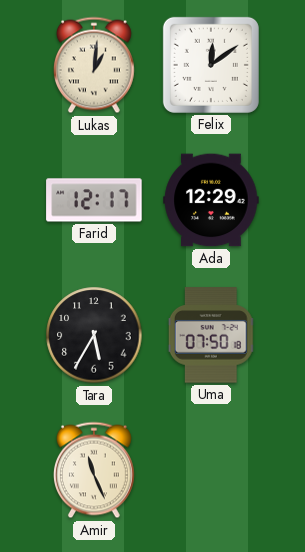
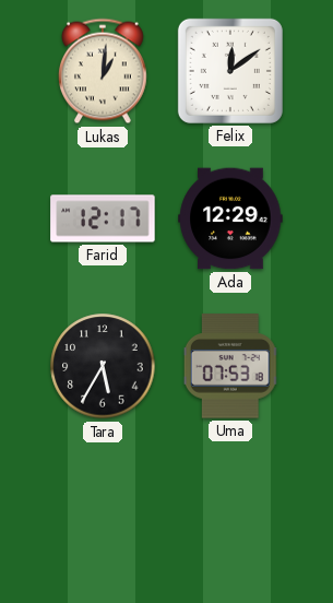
Uma: 07:50 -> 07:53 (230, 366)
Amir: 11:26 -> none (94, 470)
